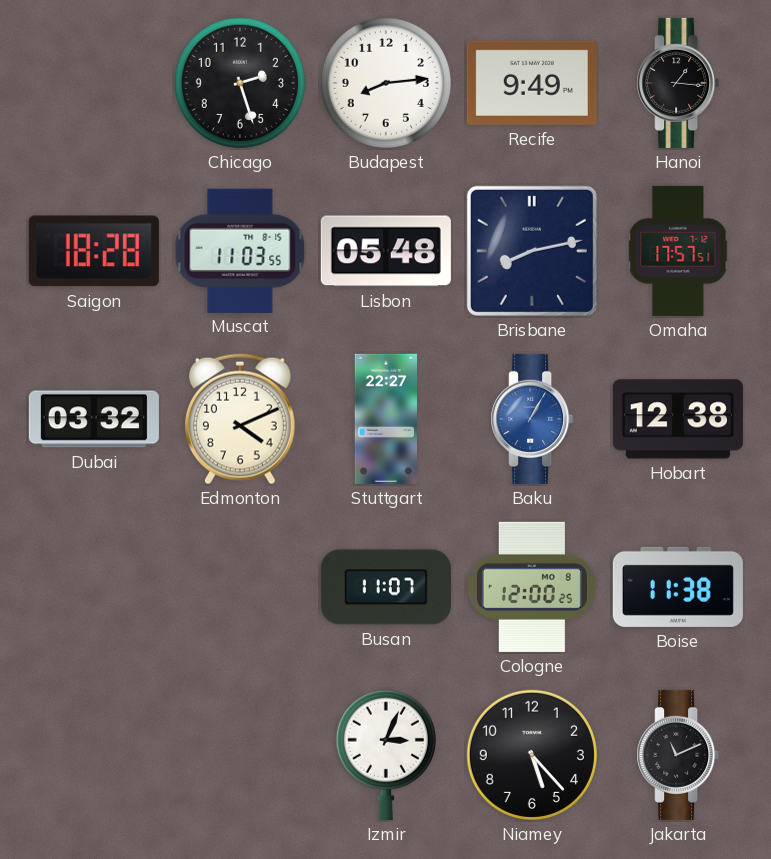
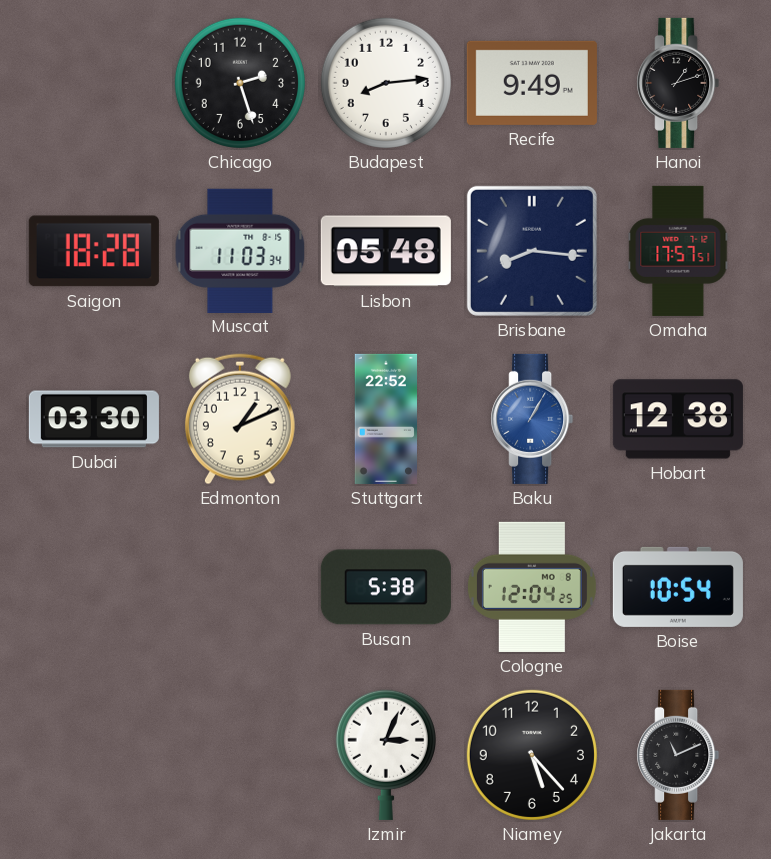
Hanoi: 1:16 -> 1:12 (678, 83)
Muscat: 11:03:55 -> 11:03:34 (240, 250)
Brisbane: 8:13 -> 8:16 (532, 251)
Dubai: 03:32 -> 03:30 (94, 419)
Edmonton: 4:11 -> 1:11 (240, 419)
Stuttgart: 22:27 -> 22:52 (386, 419)
Busan: 11:07 -> 5:38 (386, 587)
Cologne: 12:00 -> 12:04 (532, 587)
Boise: 11:38 -> 10:54 (678, 587)
